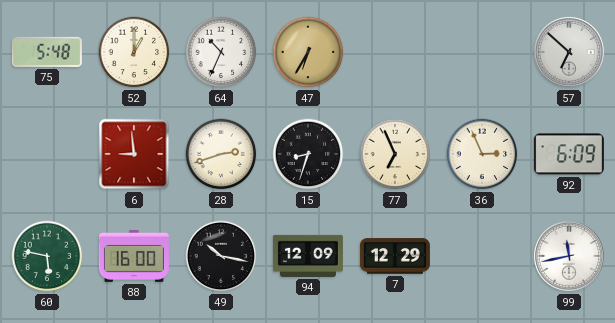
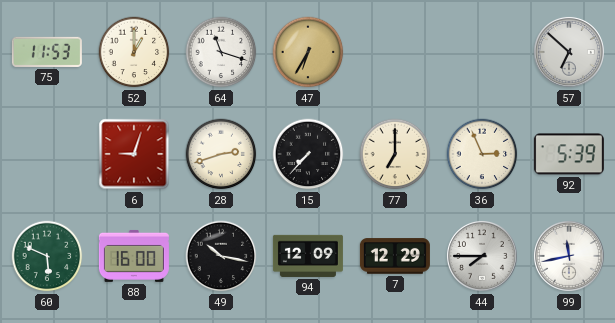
75: 5:48 -> 11:53 (47, 52)
64: 10:34 -> 11:18 (221, 52)
6: 8:59 -> 9:03 (134, 154)
15: 8:33 -> 7:37 (308, 154)
77: 6:56 -> 7:00 (395, 154)
92: 6:09 -> 5:39 (569, 154)
60: 5:47 -> 5:49 (47, 256)
44: none -> 7:45 (482, 256)
